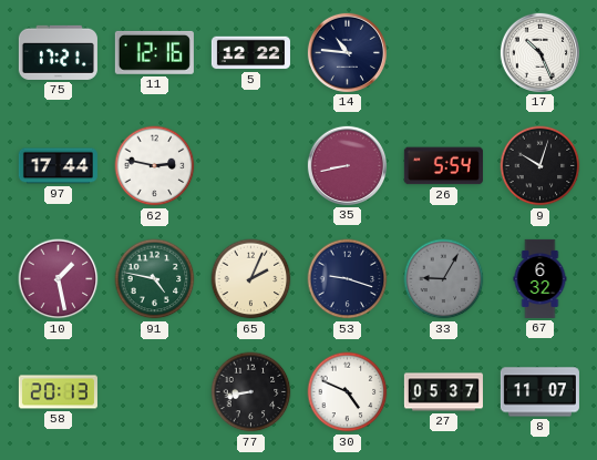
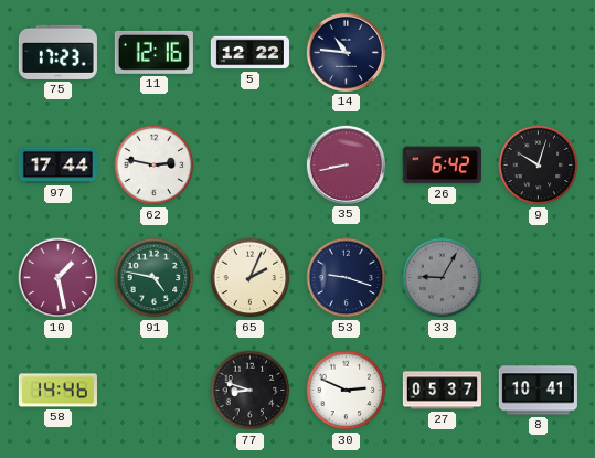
75: 17:21 -> 17:23 (57, 52)
17: 10:26 -> none (539, 52)
26: 5:54 -> 6:42 (442, 166)
67: 6:32 -> none (541, 278)
58: 20:13 -> 14:46 (57, 391)
77: 8:43 -> 8:48 (251, 391)
30: 4:49 -> 2:49 (347, 391)
8: 11:07 -> 10:41 (538, 391)
